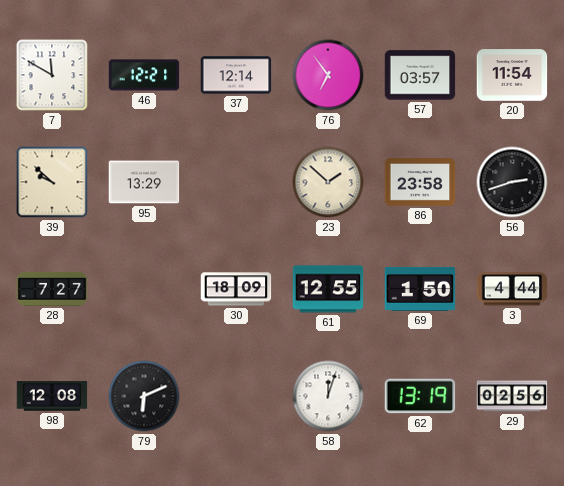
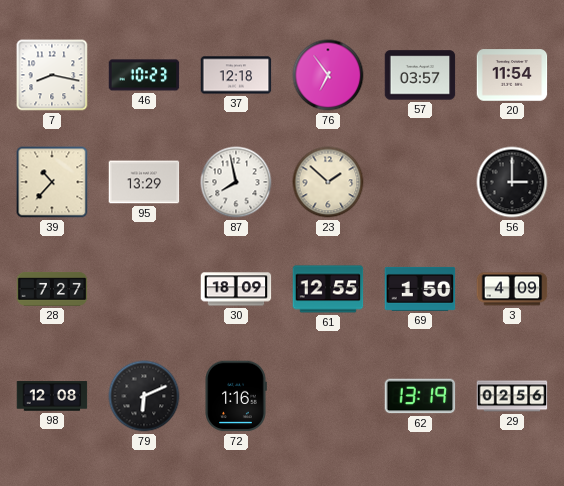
7: 11:50 -> 8:17 (52, 75)
46: 12:21 -> 10:23 (144, 75)
37: 12:14 -> 12:18 (236, 75)
39: 9:52 -> 10:37 (52, 182)
87: none -> 7:58 (236, 182)
86: 23:58 -> none (420, 183)
56: 2:42 -> 3:00 (512, 182)
3: 4:44 -> 4:09 (512, 289)
72: none -> 1:16 (236, 396)
58: 12:03 -> none (328, 396)
